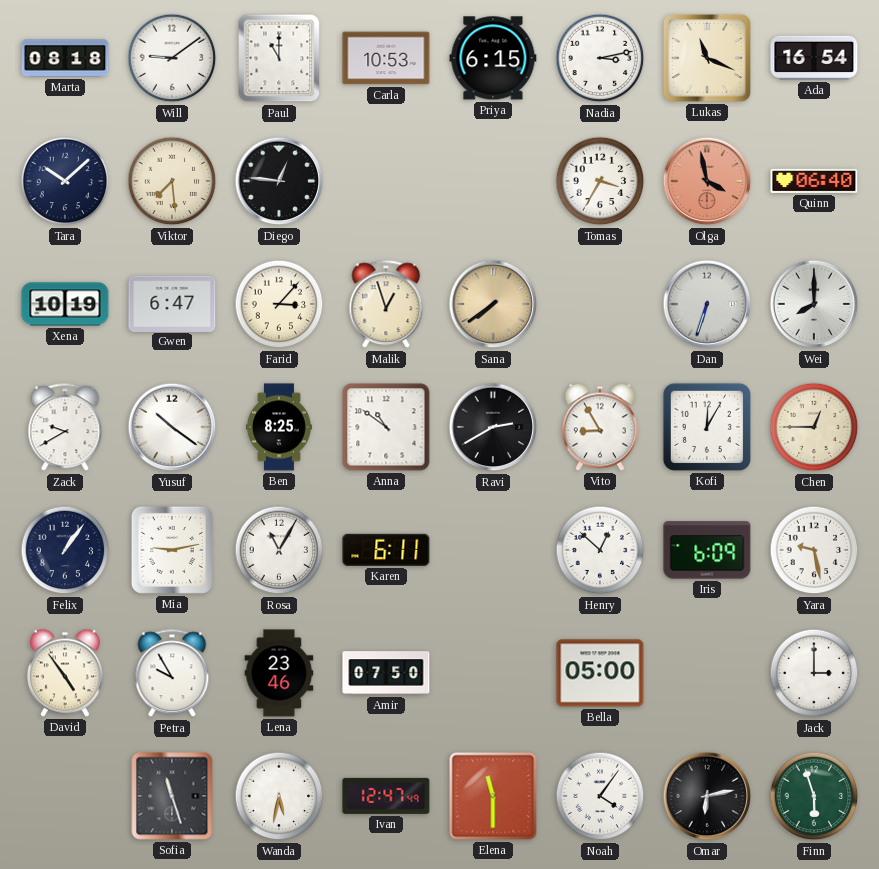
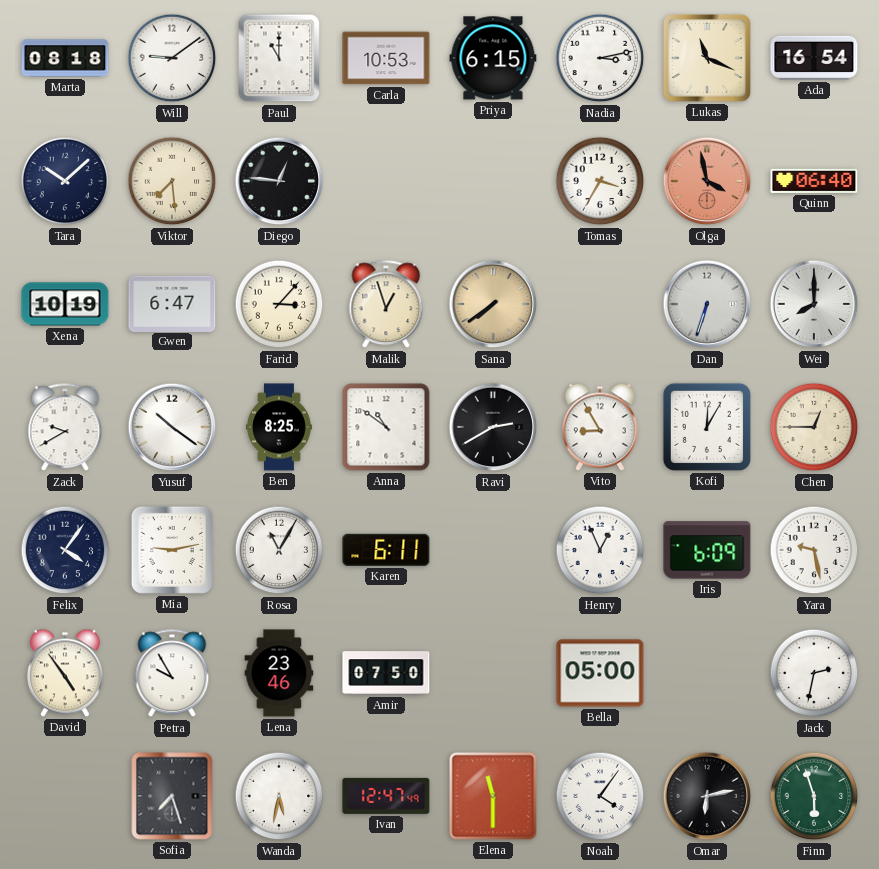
Felix: 1:06 -> 4:06 (65, 550)
Henry: 12:52 -> 12:56 (600, 550)
Jack: 3:00 -> 2:32 (814, 673)
Sofia: 11:27 -> 7:27 (172, 796)
